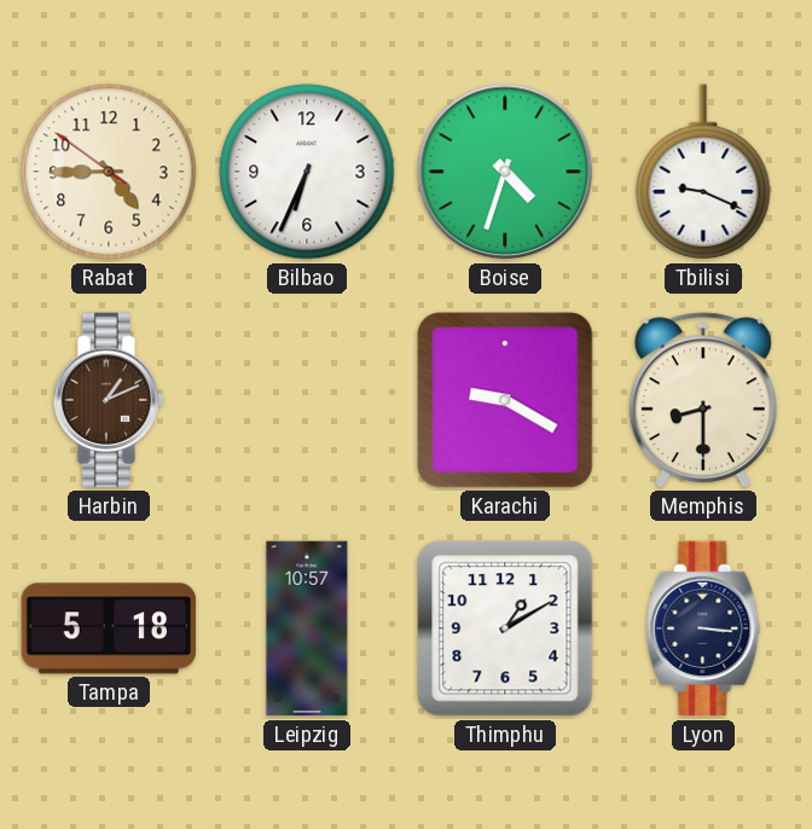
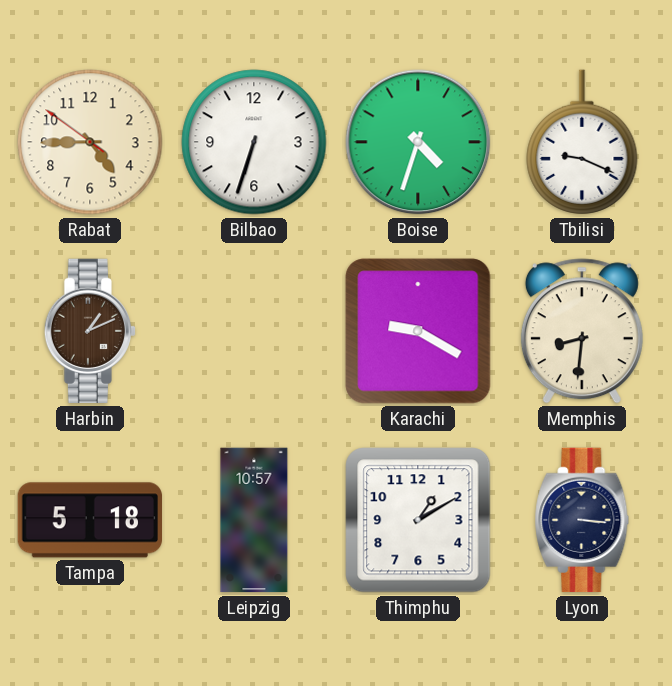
Bilbao: 6:34 -> 6:33 (254, 142)
Memphis: 8:30 -> 8:31 (582, 331)
